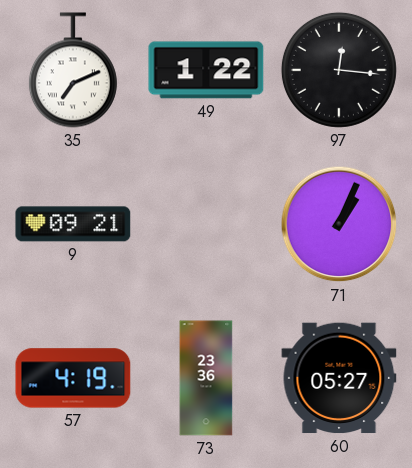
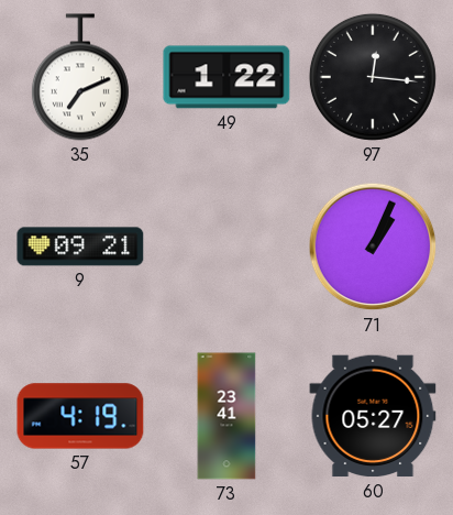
73: 23:36 -> 23:41 (226, 416)
